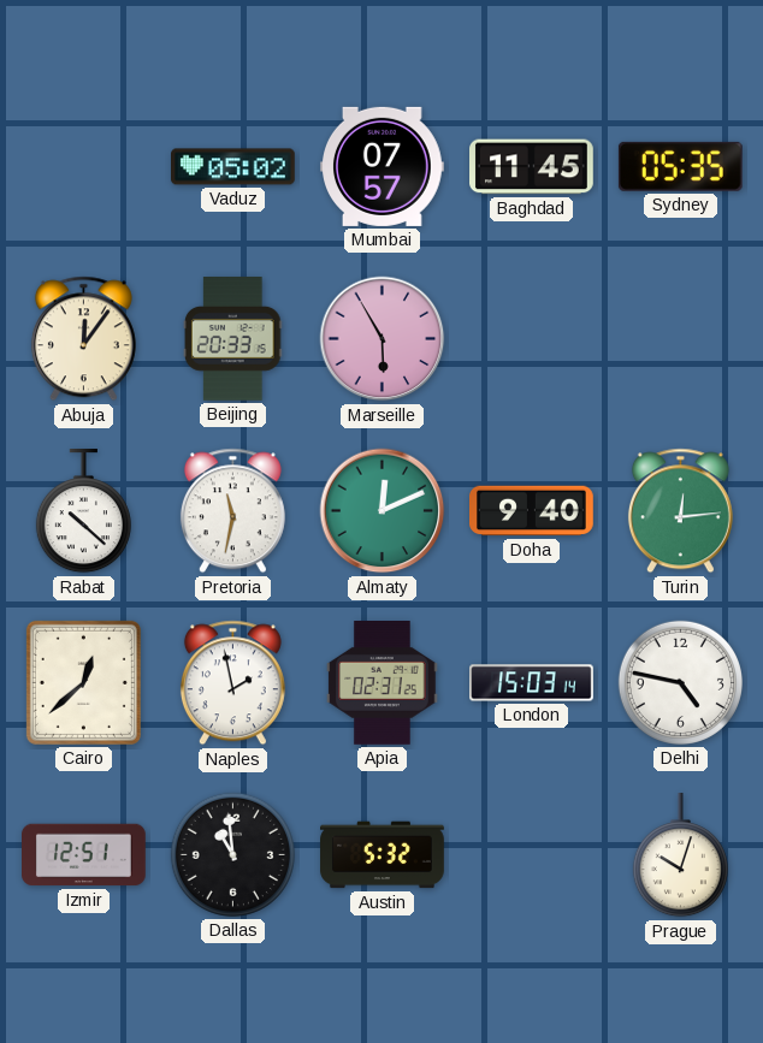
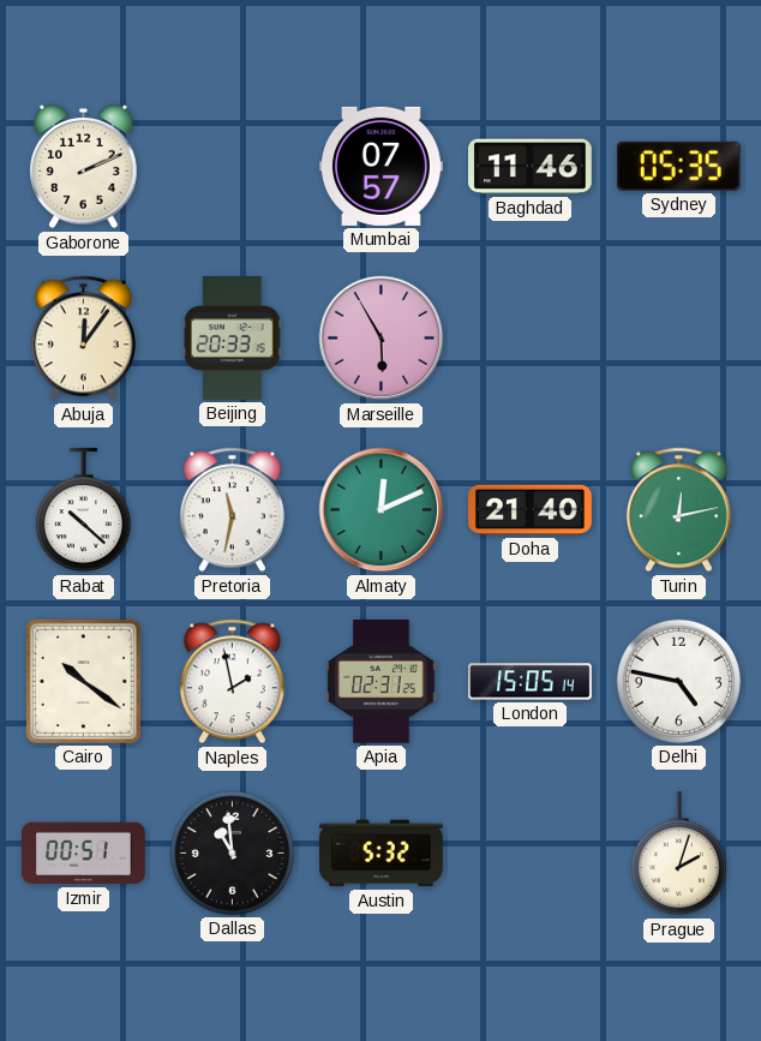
Gaborone: none -> 2:11 (84, 167)
Vaduz: 05:02 -> none (233, 167)
Baghdad: 11:45 -> 11:46 (531, 167)
Doha: 9:40 -> 21:40 (531, 510)
Turin: 12:14 -> 12:13 (678, 510)
Cairo: 12:38 -> 10:21 (83, 681)
London: 15:03 -> 15:05 (531, 682)
Izmir: 12:51 -> 00:51 (84, 854)
Prague: 10:03 -> 2:03 (678, 855)
